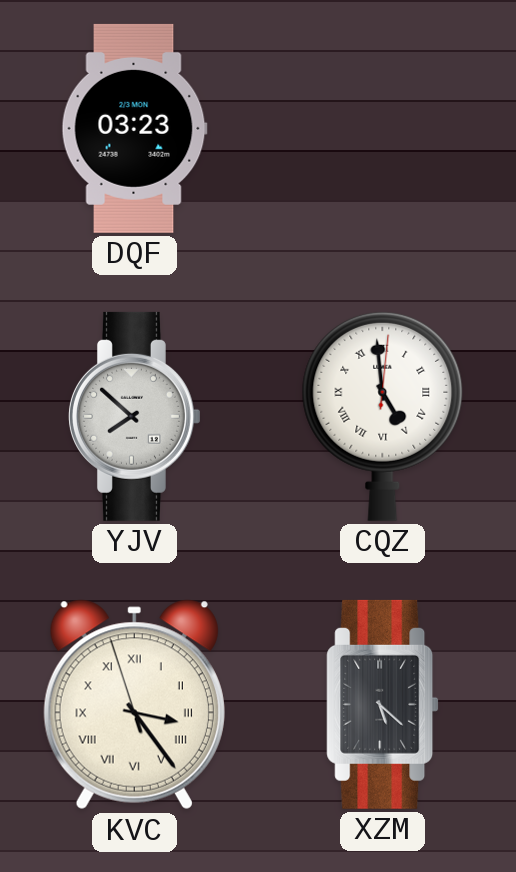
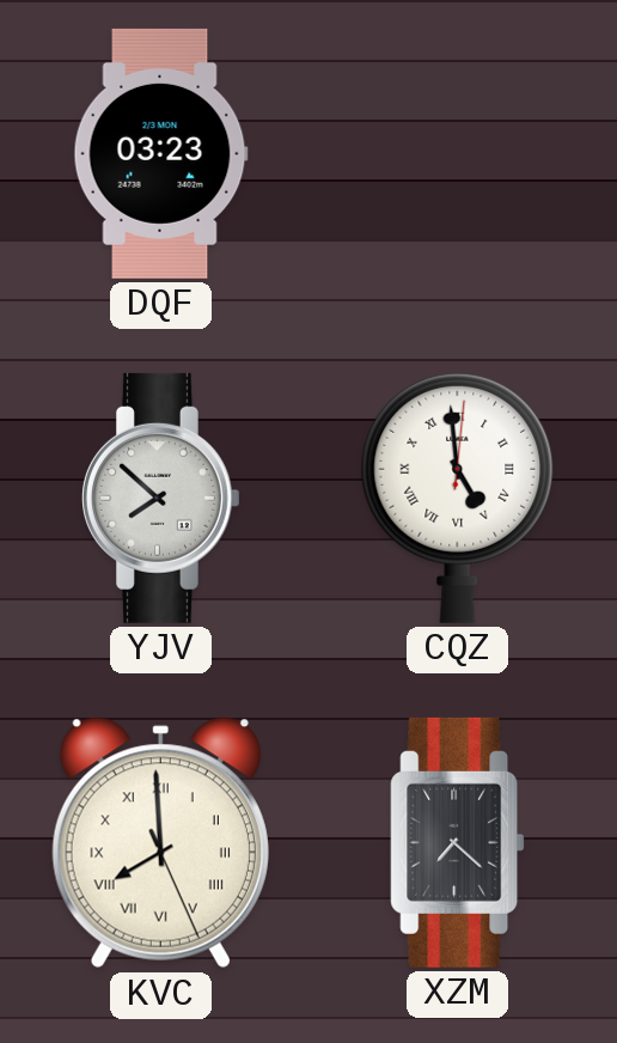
KVC: 3:23 -> 7:59 (160, 843)
XZM: 5:22 -> 7:22 (458, 842)
